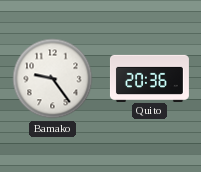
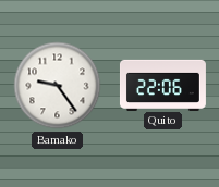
Quito: 20:36 -> 22:06 (162, 85)
